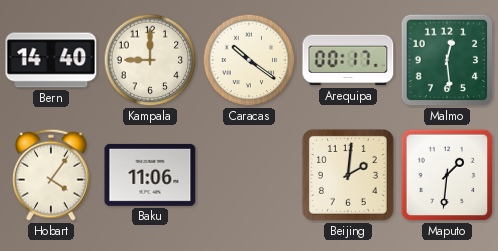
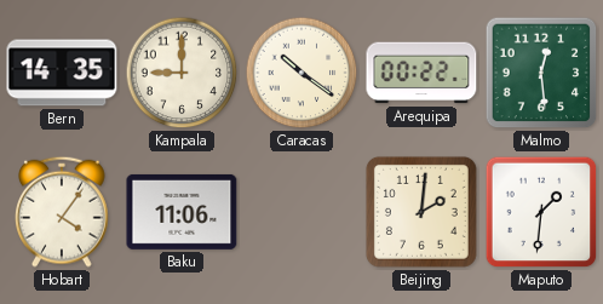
Bern: 14:40 -> 14:35 (62, 73)
Arequipa: 00:17 -> 00:22 (421, 73)
